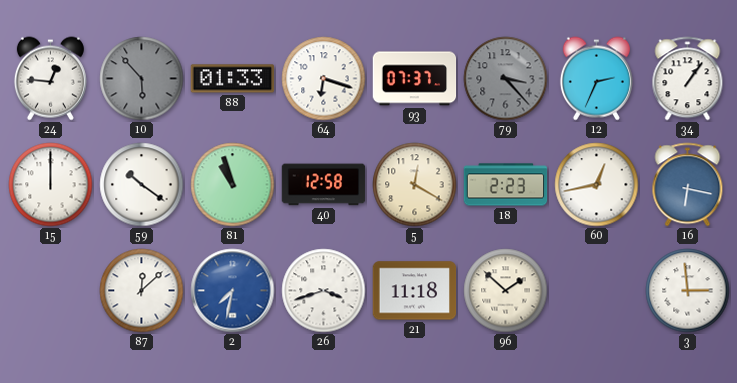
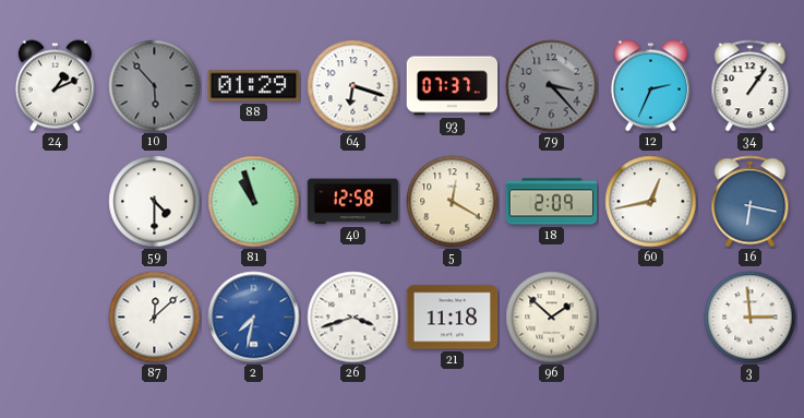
24: 12:46 -> 1:11 (55, 86)
88: 01:33 -> 01:29 (254, 86)
15: 12:00 -> none (51, 185)
59: 10:21 -> 4:30 (155, 202)
18: 2:23 -> 2:09 (552, 202)
